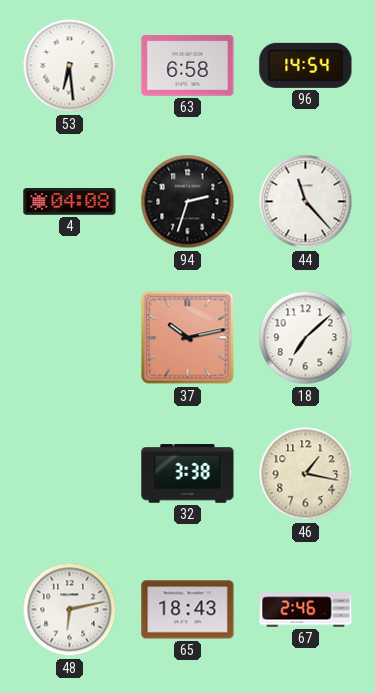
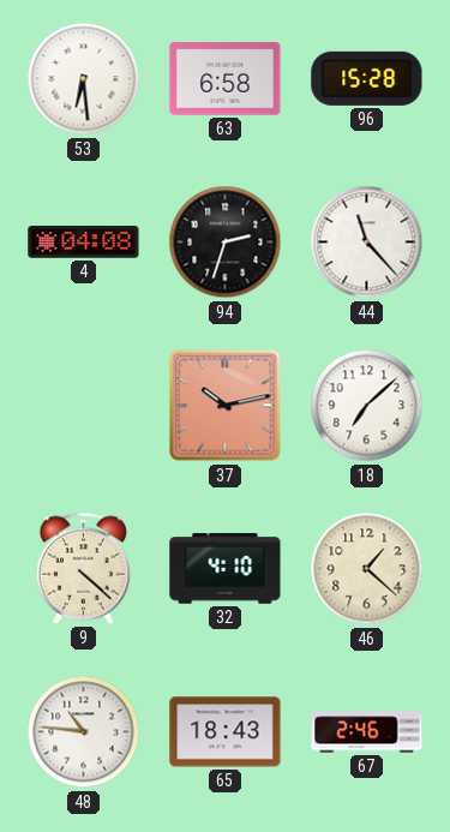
96: 14:54 -> 15:28 (367, 78)
9: none -> 4:22 (84, 568)
32: 3:38 -> 4:10 (226, 569)
46: 1:17 -> 1:22 (367, 569)
48: 6:13 -> 10:46 (84, 732)
